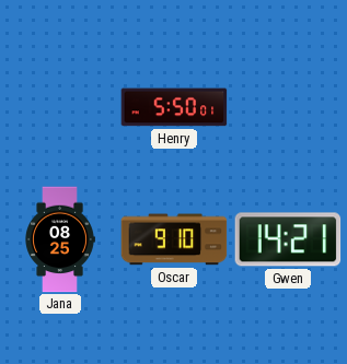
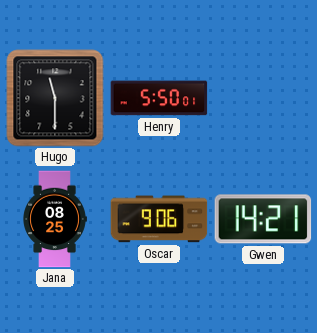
Hugo: none -> 11:30 (55, 98)
Oscar: 9:10 -> 9:06 (159, 219)
